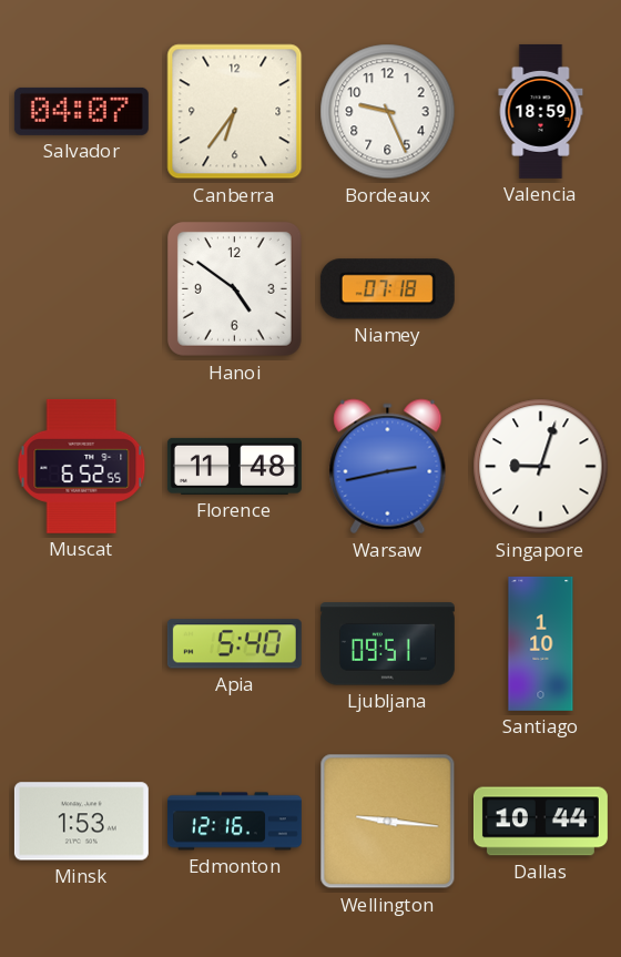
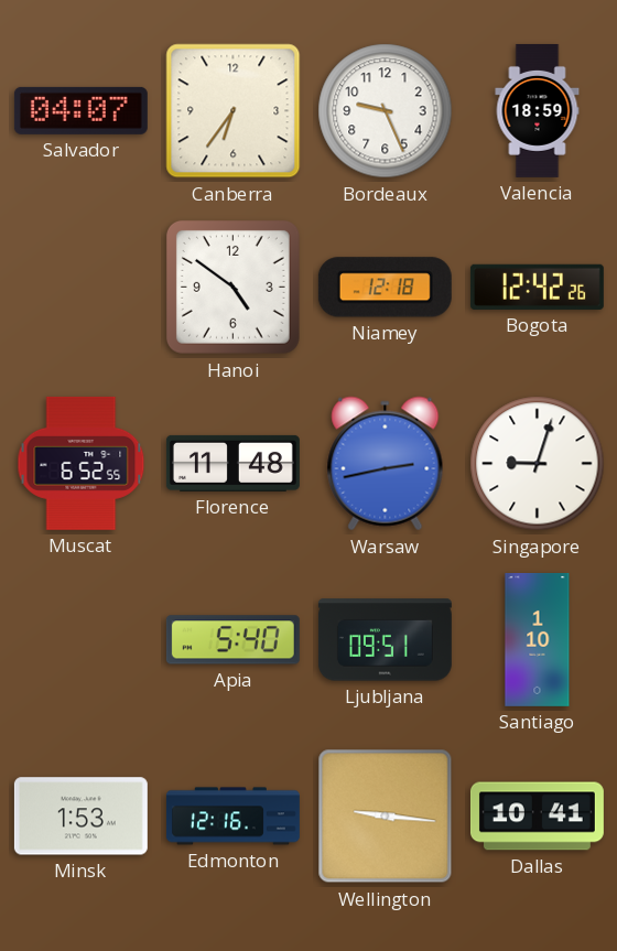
Niamey: 07:18 -> 12:18 (385, 288)
Bogota: none -> 12:42 (537, 287)
Dallas: 10:44 -> 10:41 (537, 817)
